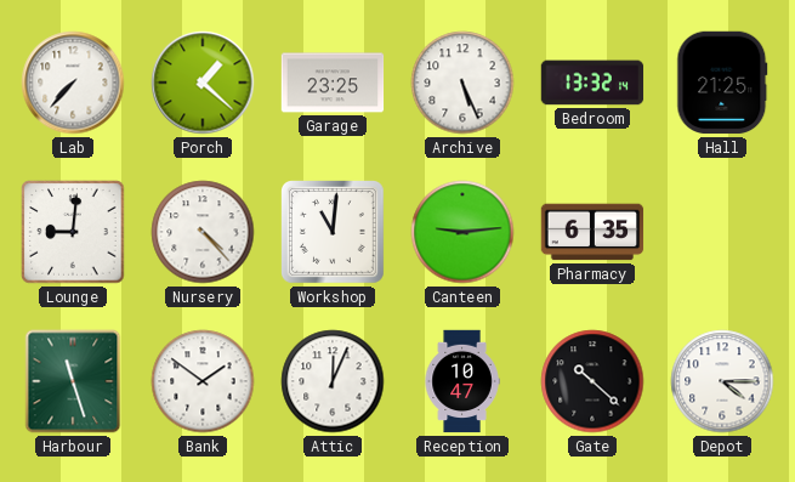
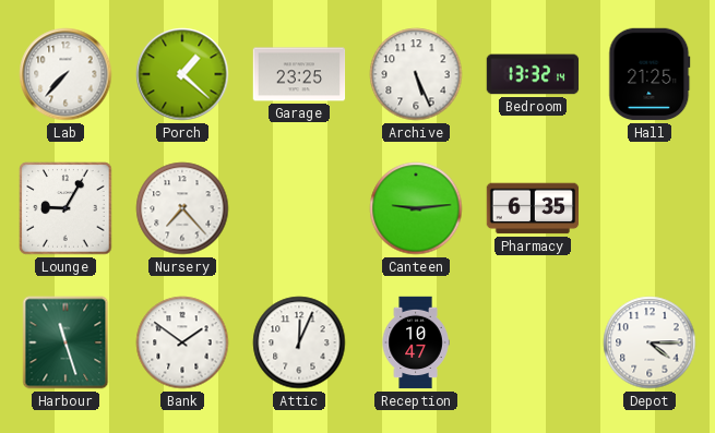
Lounge: 9:01 -> 9:05 (65, 208)
Nursery: 4:23 -> 7:23 (182, 208)
Workshop: 11:01 -> none (334, 233)
Gate: 10:22 -> none (592, 381)
